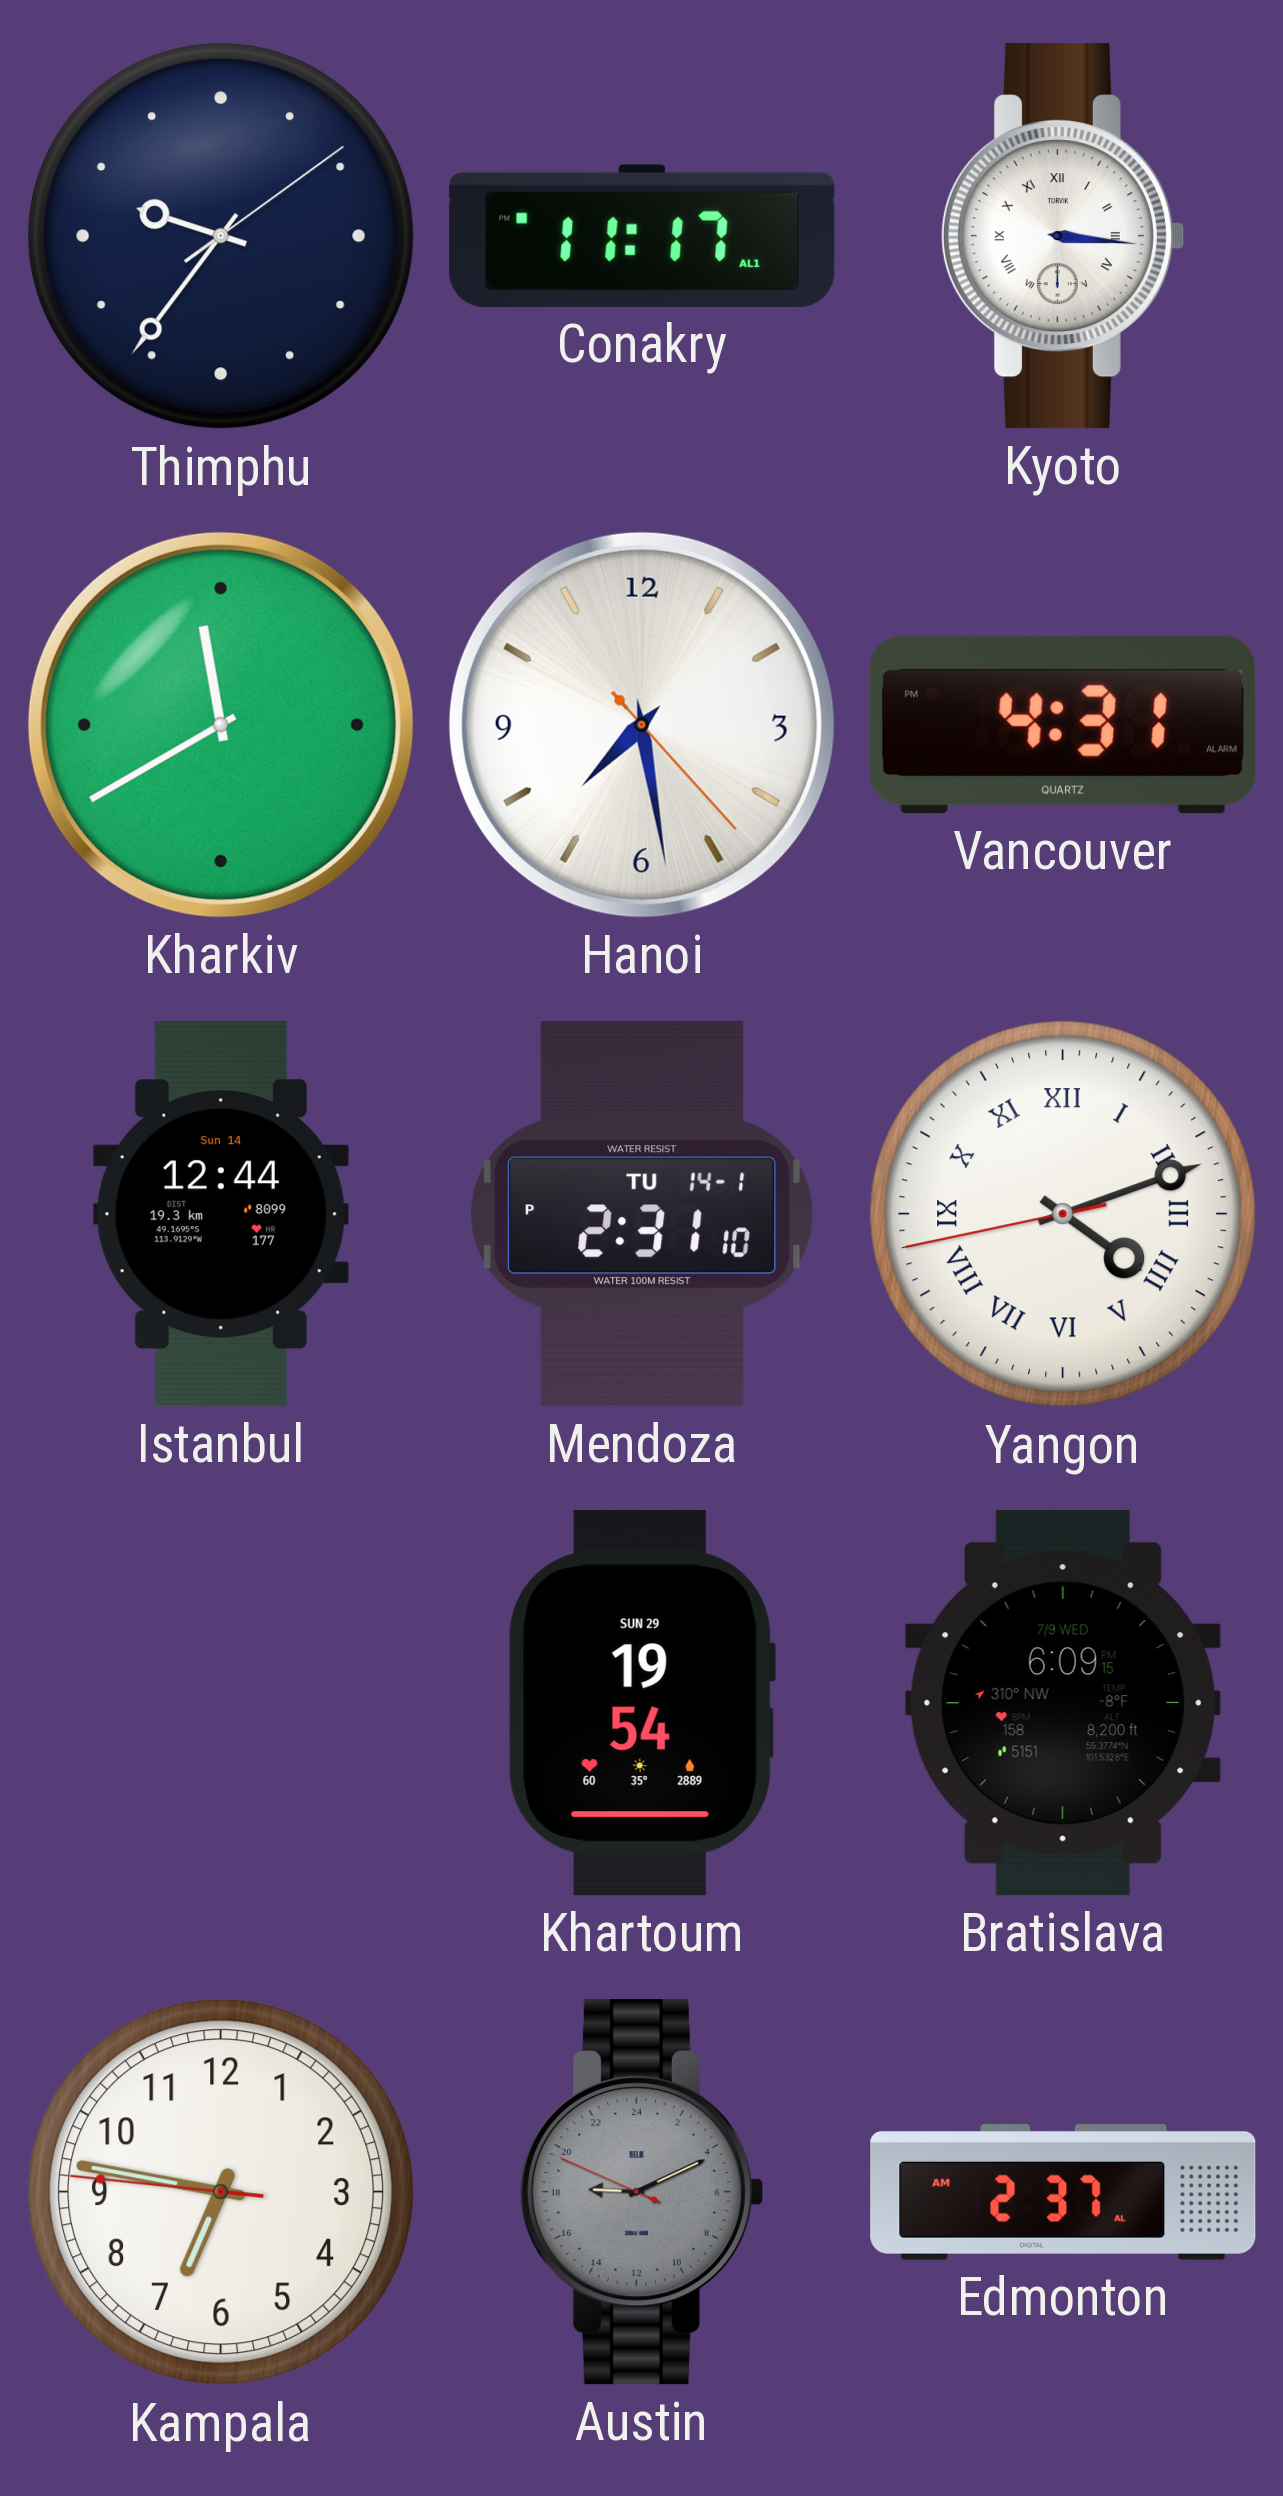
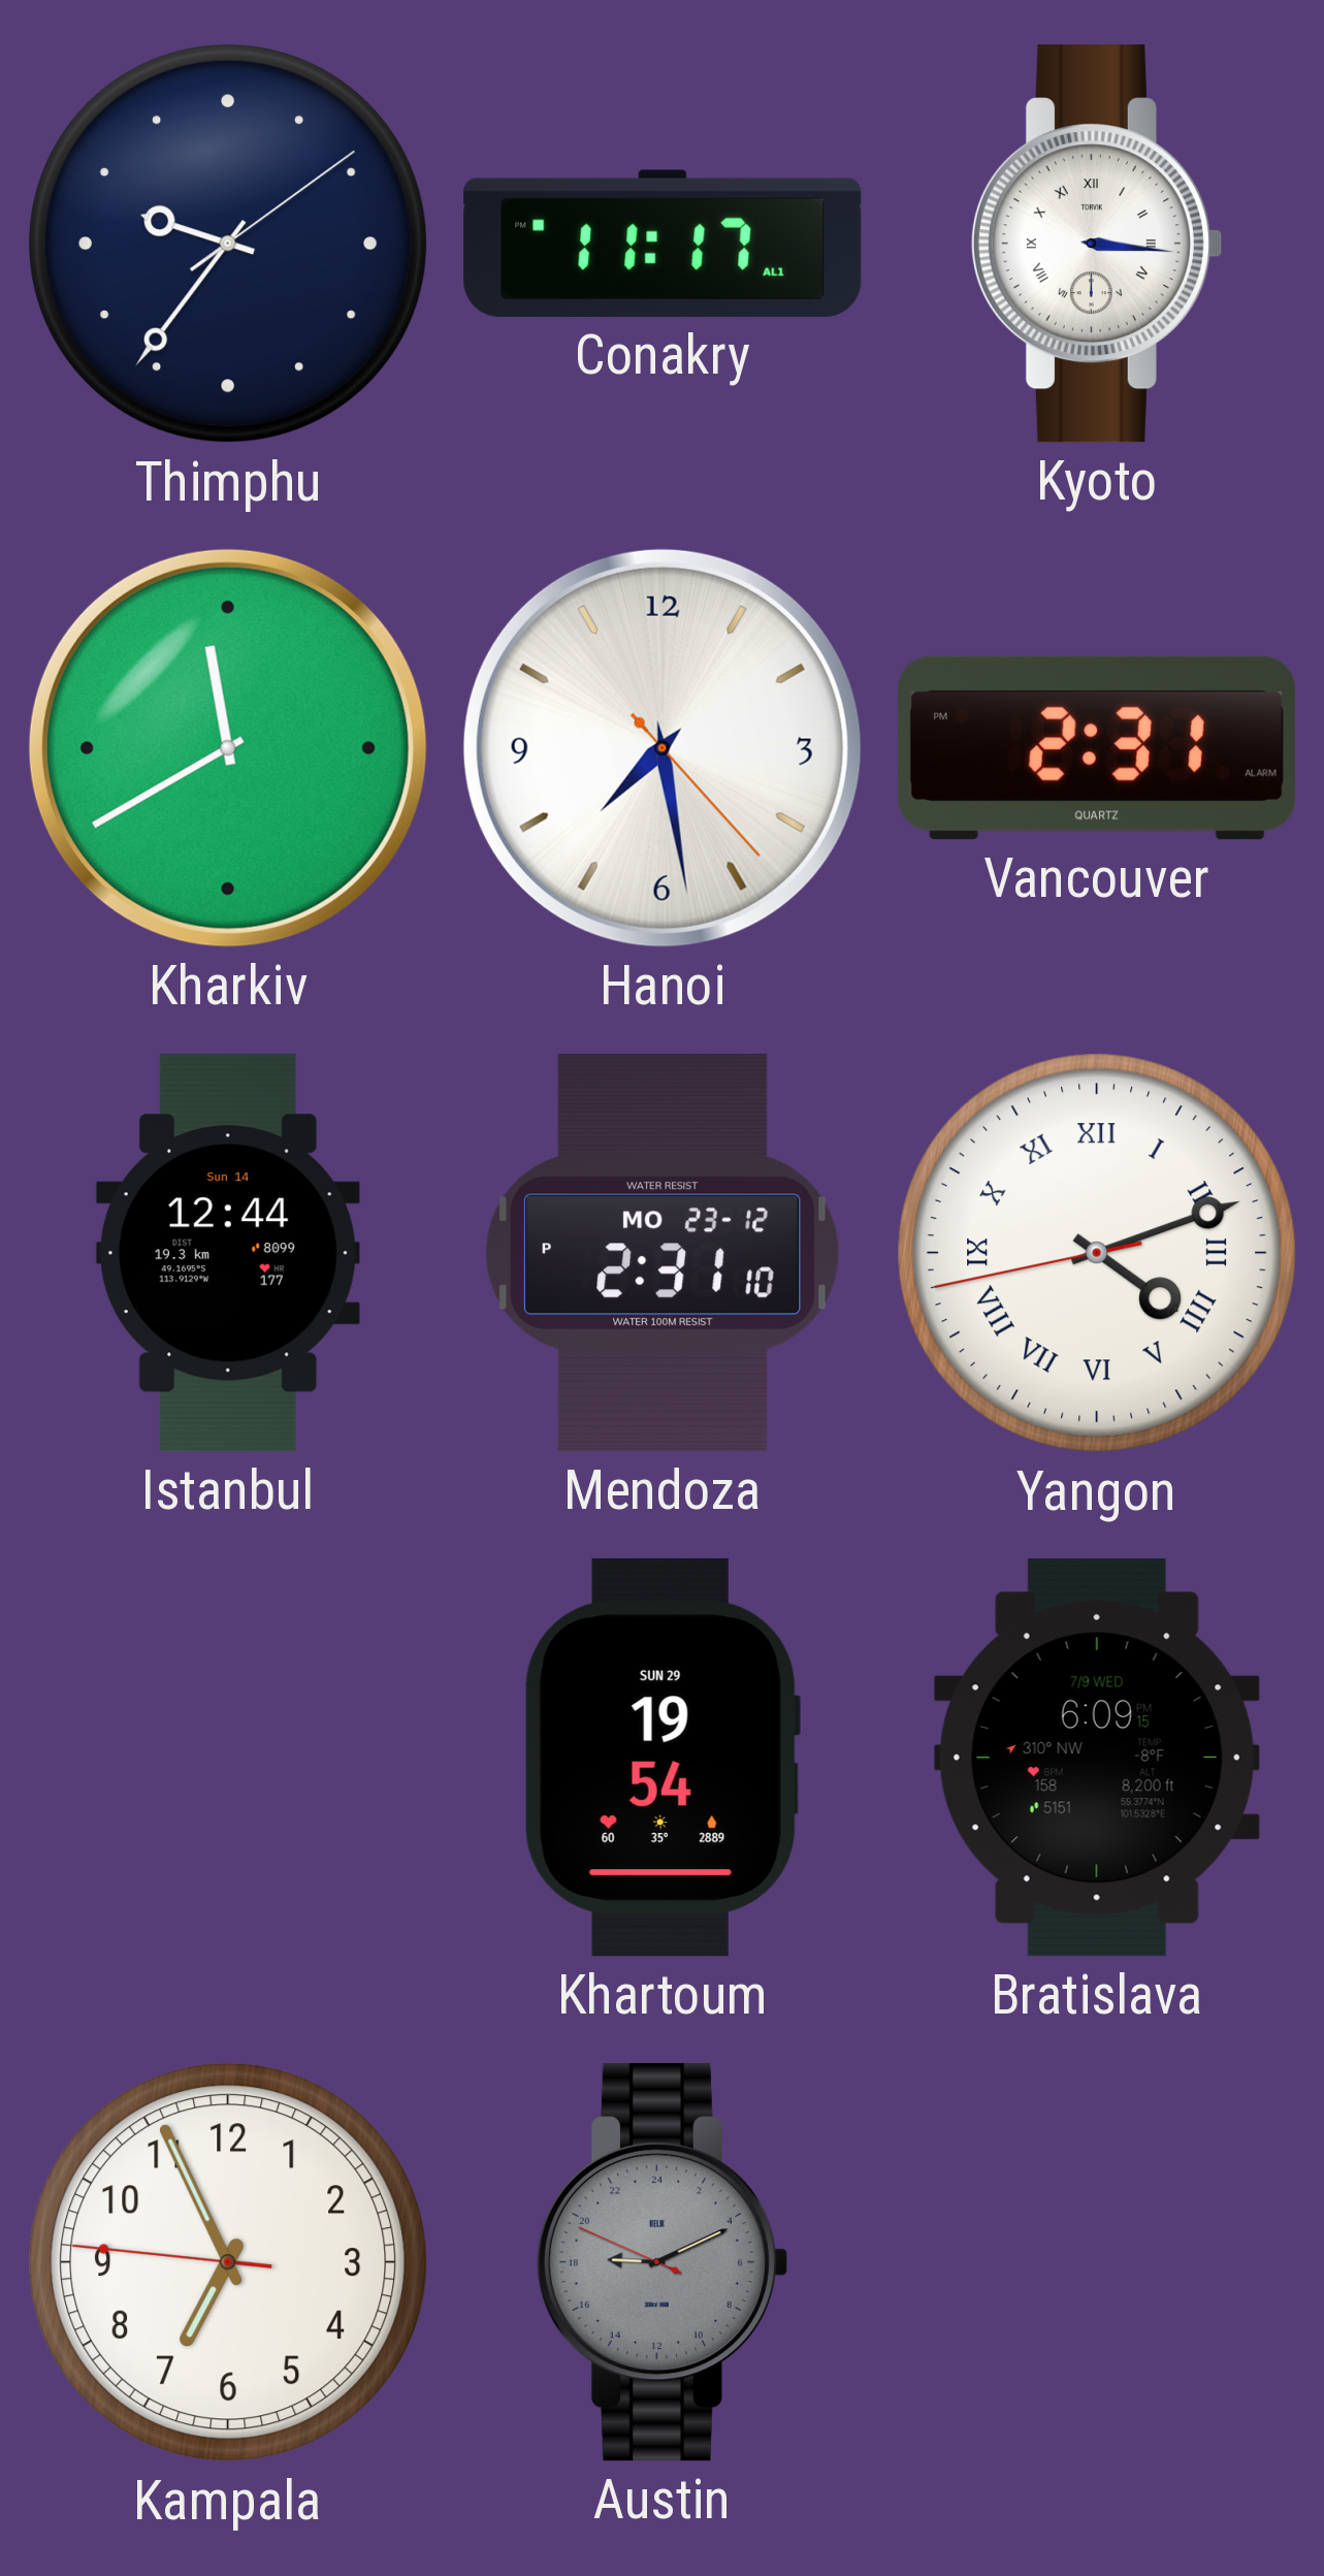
Vancouver: 4:31 -> 2:31 (1097, 748)
Mendoza date: TU 14-1 -> MO 23-12 (664, 1253)
Kampala: 6:46 -> 6:55 (228, 2262)
Edmonton: 2:37 -> none (1063, 2192)
